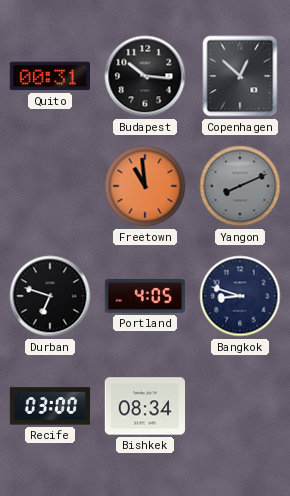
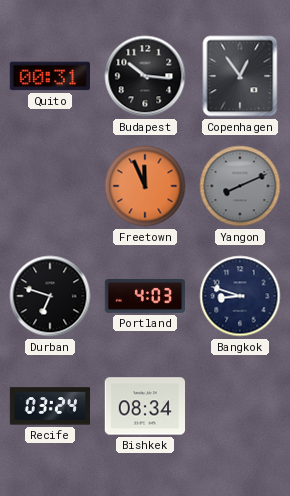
Copenhagen: 12:52 -> 12:54 (240, 76)
Freetown: 10:59 -> 11:56 (145, 186)
Portland: 4:05 -> 4:03 (145, 297)
Recife: 03:00 -> 03:24 (50, 406)
